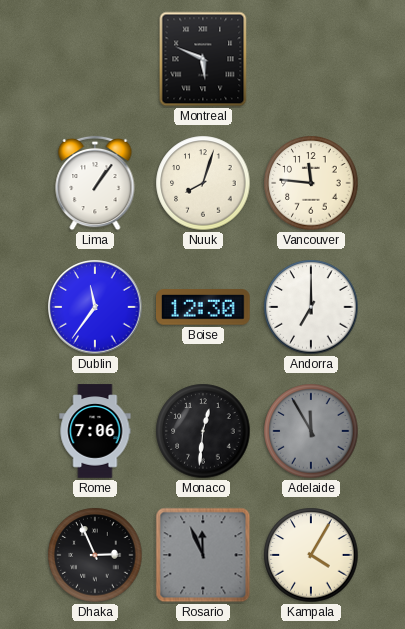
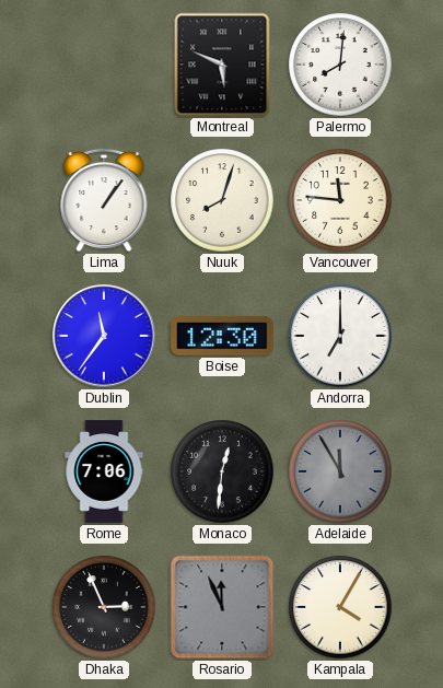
Palermo: none -> 8:01 (340, 65)
